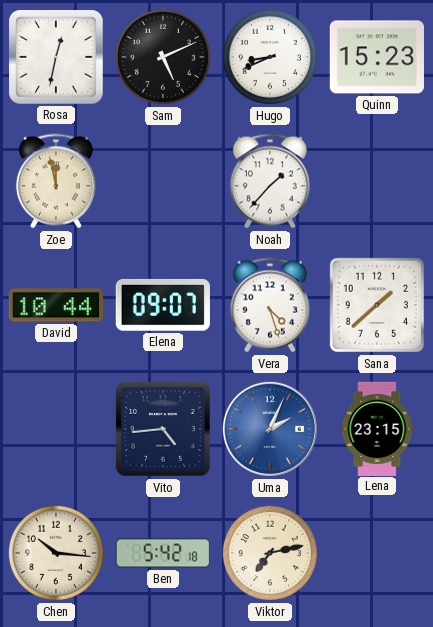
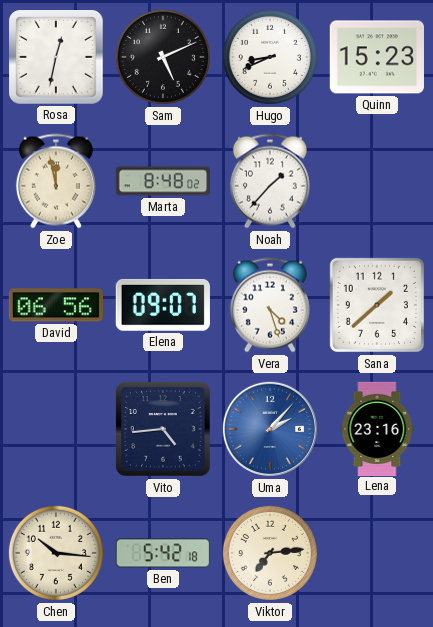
Marta: none -> 8:48 (162, 181)
David: 10:44 -> 06:56 (56, 305)
Uma: 2:04 -> 2:07 (270, 429)
Lena: 23:15 -> 23:16 (377, 428)
Viktor: 7:13 -> 7:14 (270, 553)
